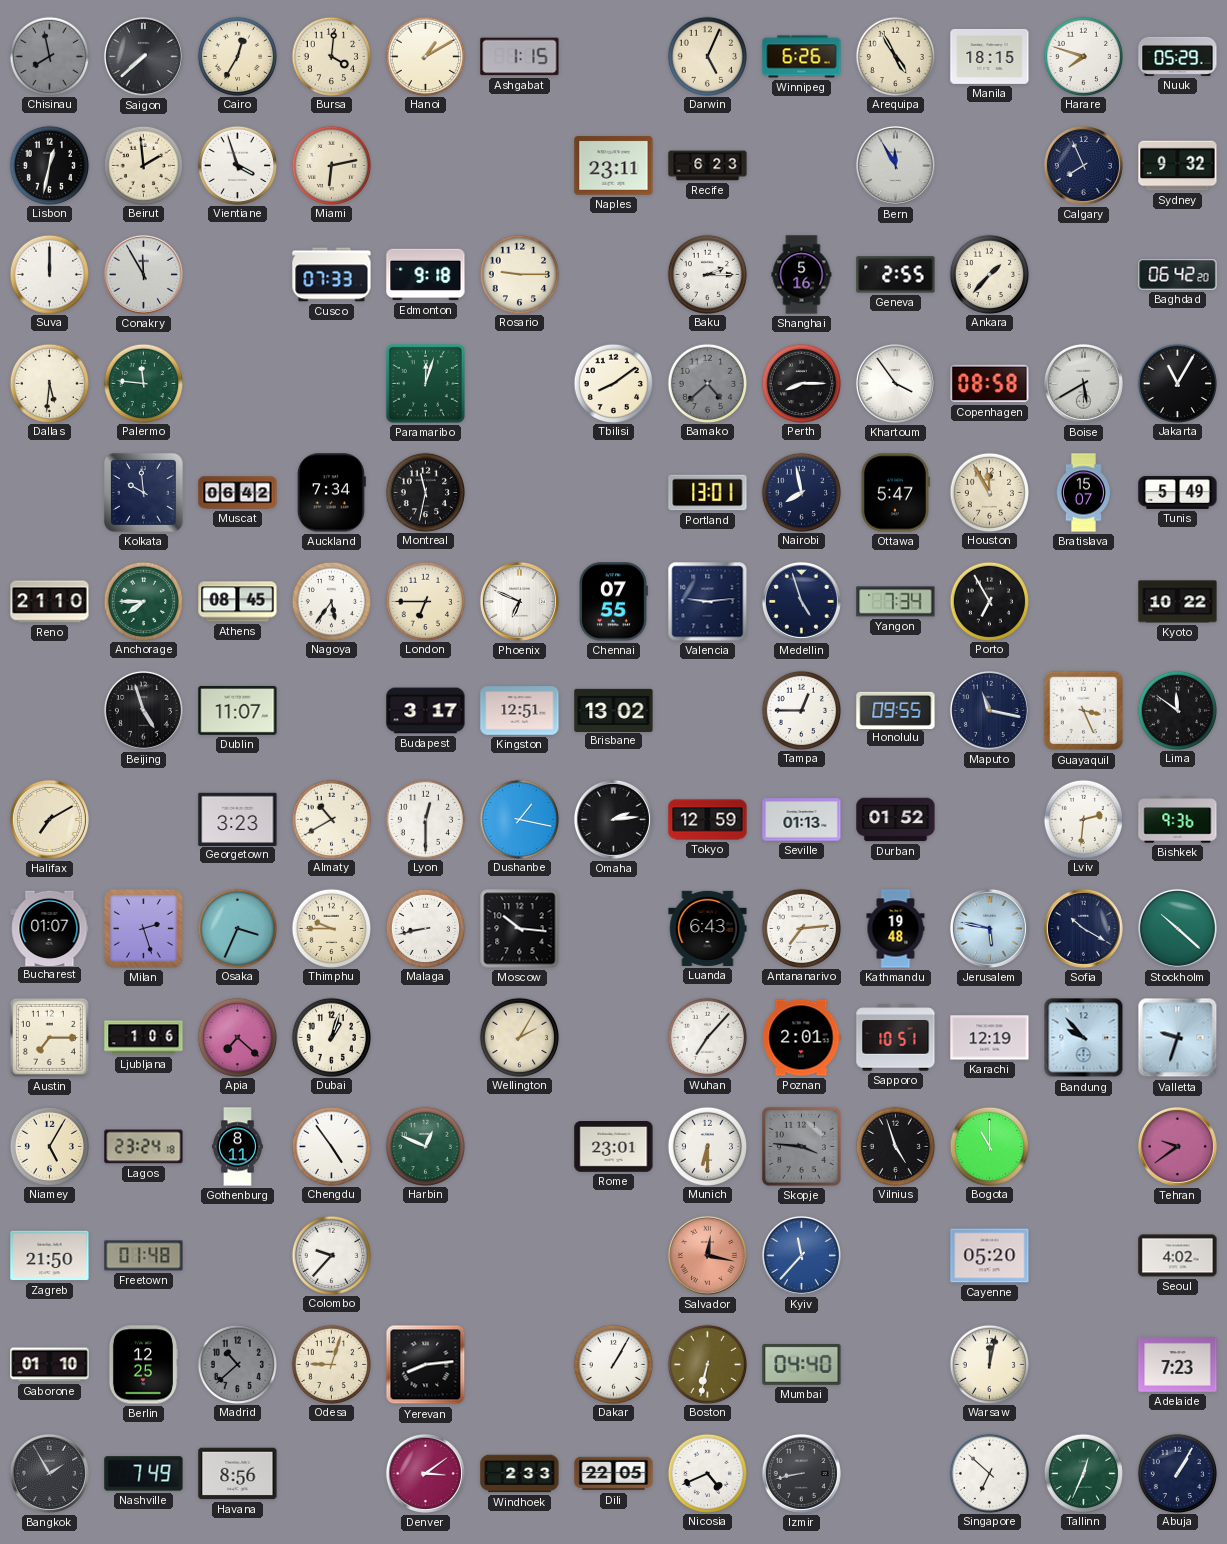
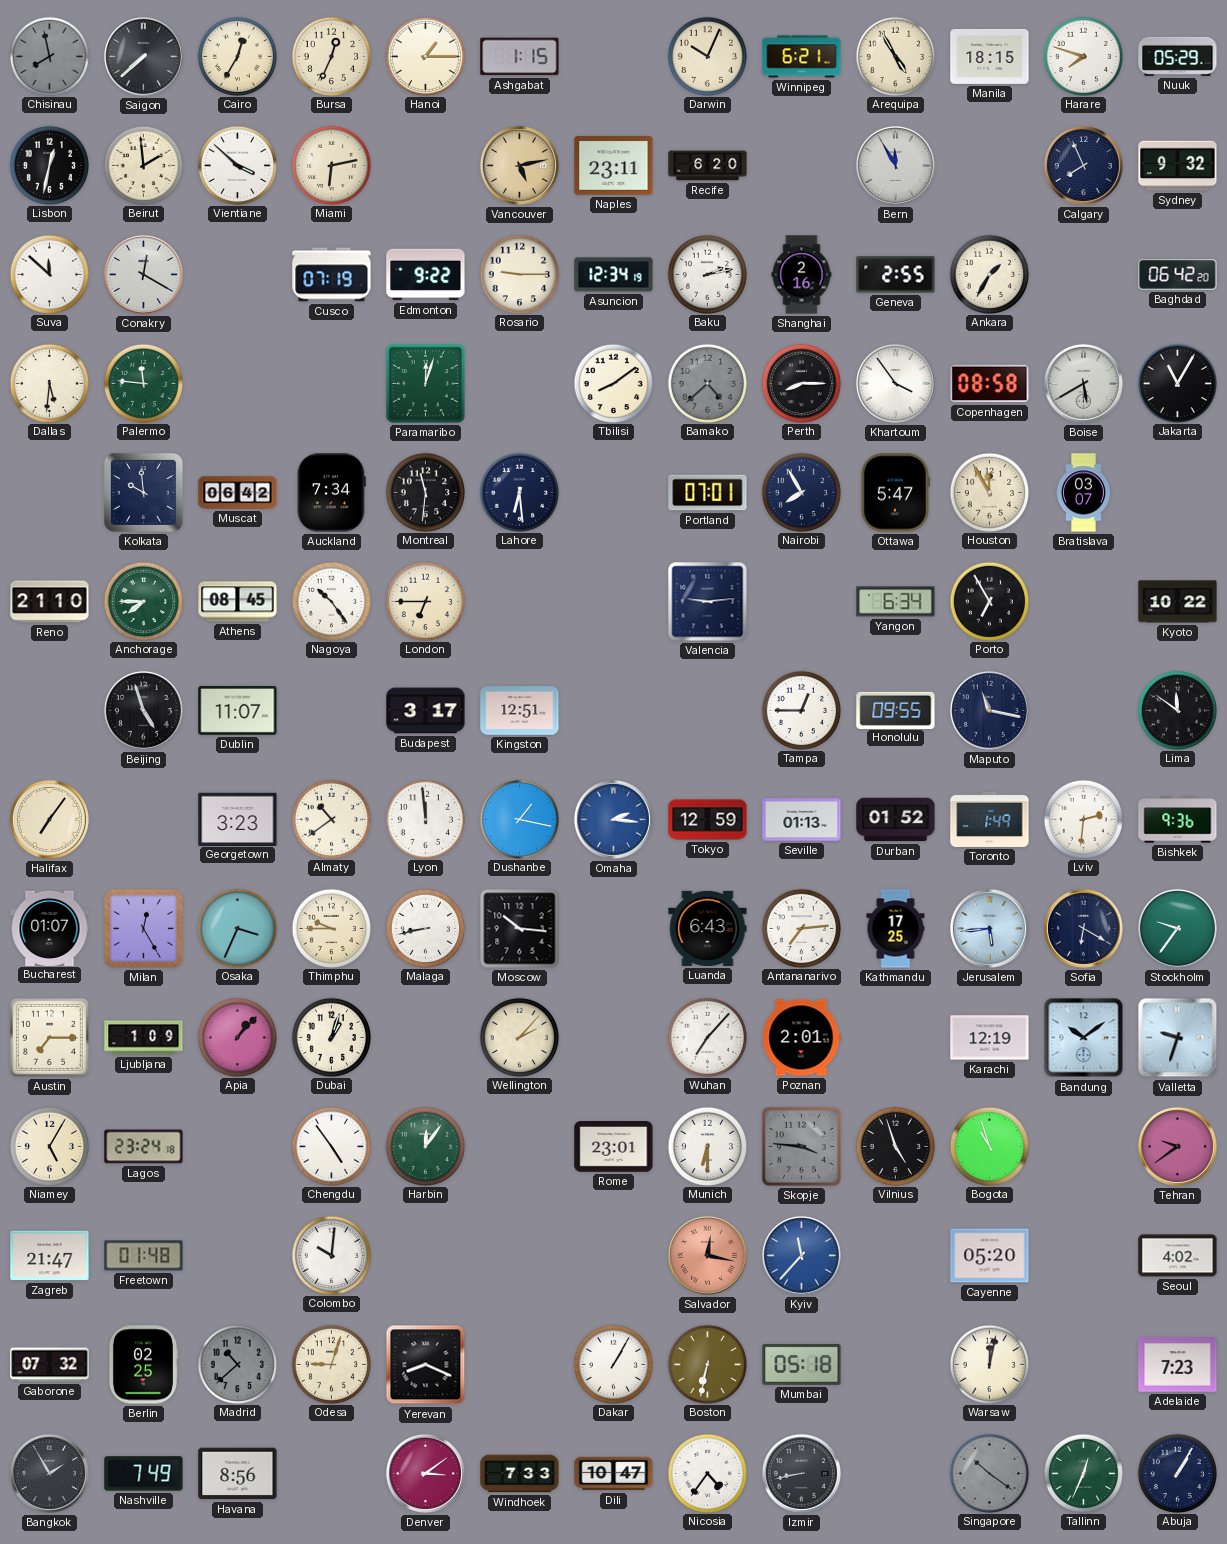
Bursa: 4:01 -> 12:34 (331, 56)
Hanoi: 1:10 -> 1:15 (425, 56)
Darwin: 5:04 -> 10:04 (707, 56)
Winnipeg: 6:26 -> 6:21 (802, 57)
Vientiane: 3:57 -> 3:52 (237, 165)
Vancouver: none -> 5:13 (519, 165)
Recife: 6:23 -> 6:20 (708, 166)
Suva: 12:00 -> 11:52 (49, 274)
Conakry: 11:55 -> 12:20 (143, 274)
Cusco: 07:33 -> 07:19 (332, 275)
Edmonton: 9:18 -> 9:22 (426, 275)
Asuncion: none -> 12:34 (614, 275)
Baku: 2:15 -> 2:13 (707, 274)
Shanghai: 5:16 -> 2:16 (802, 275)
Ankara: 1:37 -> 1:35 (989, 274)
Montreal: 11:32 -> 11:31 (425, 492)
Lahore: none -> 6:29 (519, 492)
Portland: 13:01 -> 07:01 (708, 493)
Nairobi: 7:58 -> 7:55 (801, 492)
Bratislava: 15:07 -> 03:07 (1083, 493)
Tunis: 5:49 -> none (1178, 492)
Nagoya: 5:36 -> 10:24 (331, 601)
Phoenix: 6:49 -> none (519, 601)
Chennai: 07:55 -> none (613, 602)
Medellin: 4:57 -> none (801, 601)
Yangon: 7:34 -> 6:34 (896, 602)
Brisbane: 13:02 -> none (614, 710)
Guayaquil: 3:26 -> none (1084, 711)
Halifax: 7:10 -> 7:06 (49, 819)
Almaty: 10:40 -> 10:39 (331, 819)
Lyon: 12:30 -> 11:59 (425, 819)
Omaha: 2:14 -> 2:16 (613, 819)
Omaha dial: black -> blue (613, 819)
Toronto: none -> 1:49 (990, 819)
Milan: 2:27 -> 12:25 (143, 928)
Kathmandu: 19:48 -> 17:25 (896, 929)
Jerusalem: 5:47 -> 5:44 (989, 928)
Sofia: 10:20 -> 6:20 (1083, 928)
Stockholm: 10:22 -> 9:36 (1177, 928)
Ljubljana: 1:06 -> 1:09 (144, 1038)
Apia: 7:22 -> 1:07 (237, 1037)
Wellington: 2:05 -> 2:07 (519, 1037)
Sapporo: 10:51 -> none (896, 1038)
Bandung: 9:53 -> 10:09 (1084, 1038)
Gothenburg: 8:11 -> none (238, 1147)
Harbin: 12:49 -> 12:06 (425, 1146)
Bogota: 11:00 -> 10:57 (989, 1146)
Zagreb: 21:50 -> 21:47 (50, 1256)
Colombo: 9:37 -> 10:01 (331, 1255)
Gaborone: 01:10 -> 07:32 (50, 1365)
Berlin: 12:25 -> 02:25 (143, 1365)
Yerevan: 8:14 -> 8:19 (426, 1365)
Mumbai: 04:40 -> 05:18 (802, 1364)
Windhoek: 2:33 -> 7:33 (520, 1474)
Dili: 22:05 -> 10:47 (614, 1474)
Nicosia: 4:41 -> 4:36 (707, 1473)
Singapore: 6:52 -> 10:21 (989, 1473)
Singapore dial: white -> grey (989, 1473)
